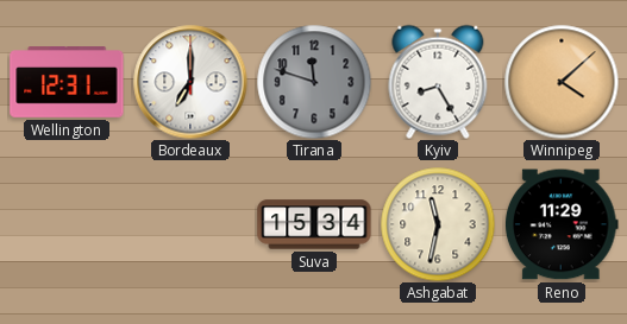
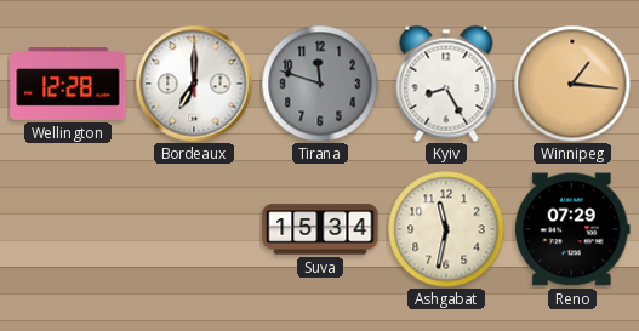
Wellington: 12:31 -> 12:28 (68, 84)
Winnipeg: 4:08 -> 1:16 (572, 84)
Reno: 11:29 -> 07:29 (572, 229)
